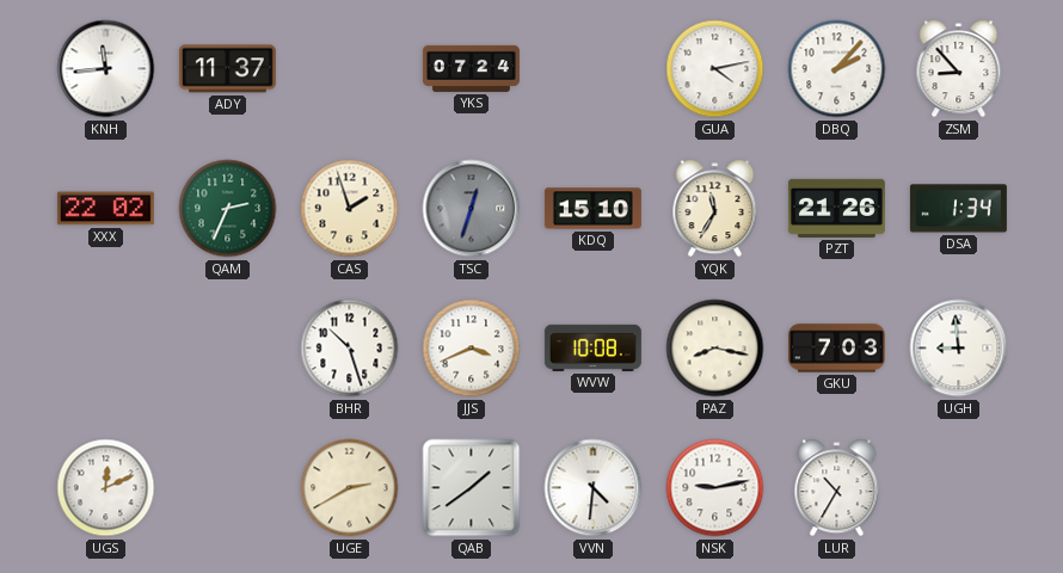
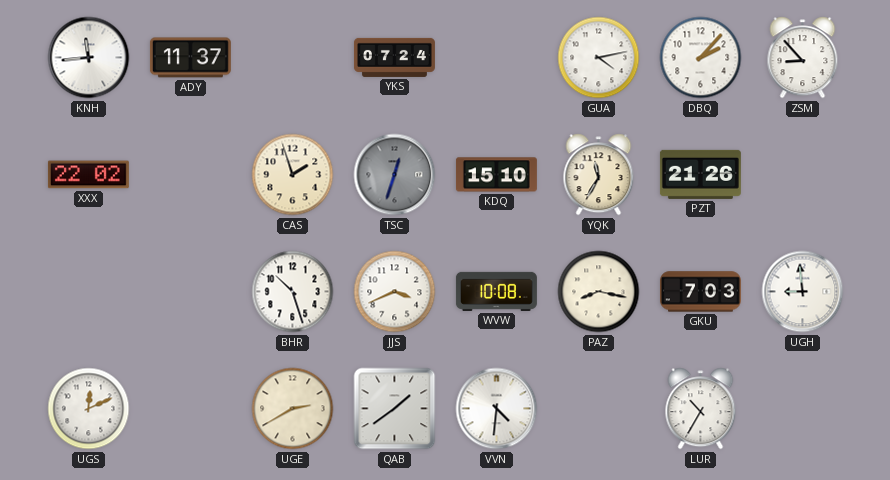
QAM: 2:34 -> none (228, 209)
DSA: 1:34 -> none (958, 209)
NSK: 9:13 -> none (715, 488)
